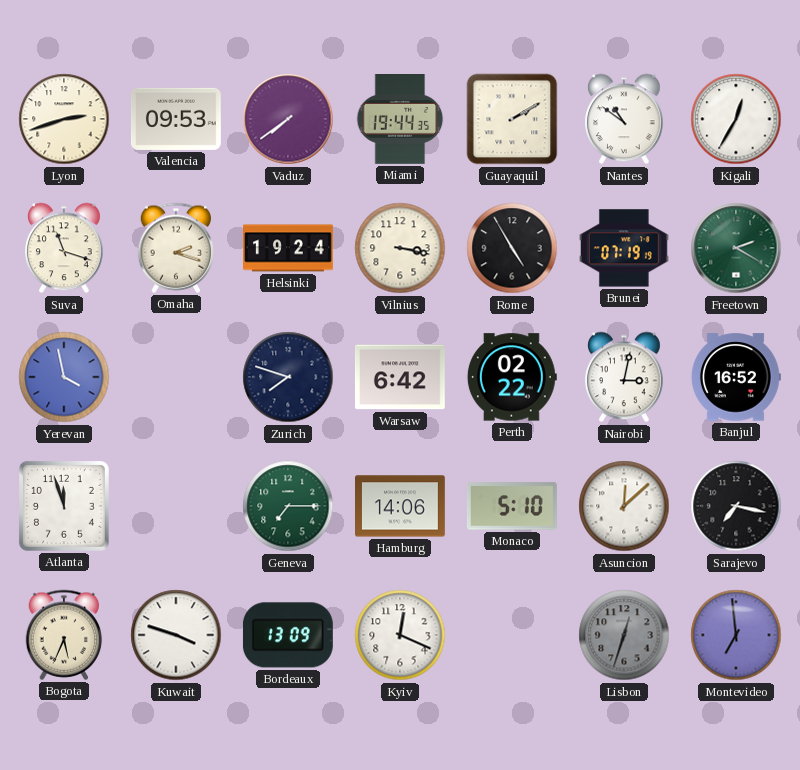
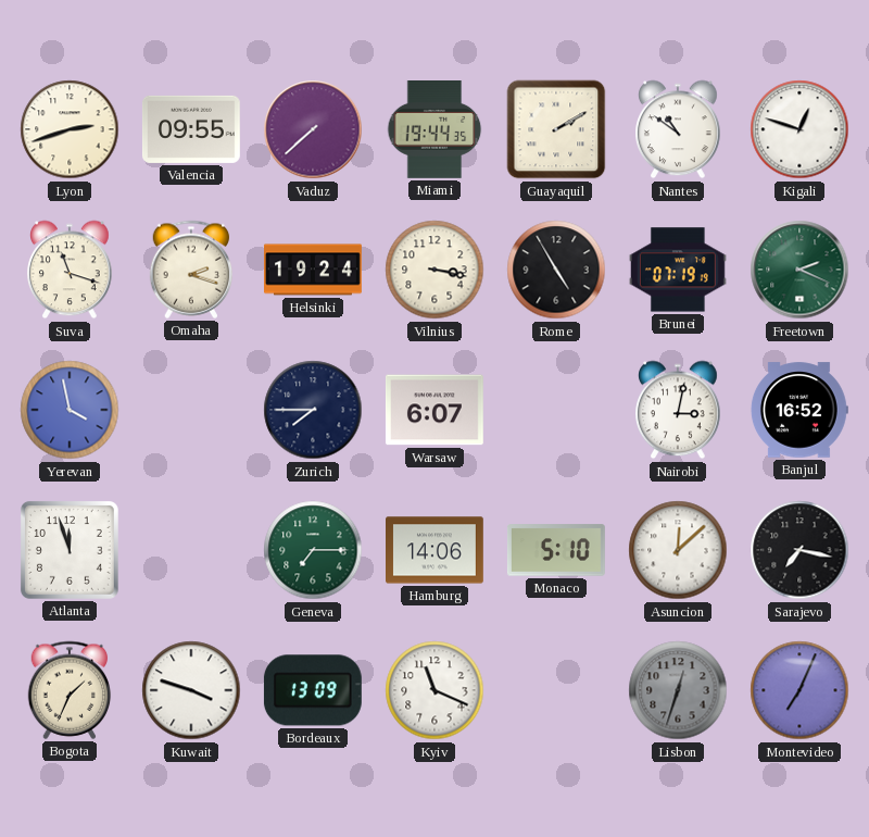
Valencia: 09:53 -> 09:55 (191, 129)
Vaduz: 7:39 -> 7:38 (313, 129)
Kigali: 12:35 -> 12:48 (799, 129)
Freetown: 2:20 -> 2:19 (799, 270)
Zurich: 7:48 -> 7:45 (313, 410)
Warsaw: 6:42 -> 6:07 (434, 410)
Perth: 02:22 -> none (512, 377)
Bogota: 5:34 -> 1:34 (70, 690)
Kyiv: 12:19 -> 11:19 (434, 690)
Montevideo: 6:59 -> 7:04 (799, 690)
